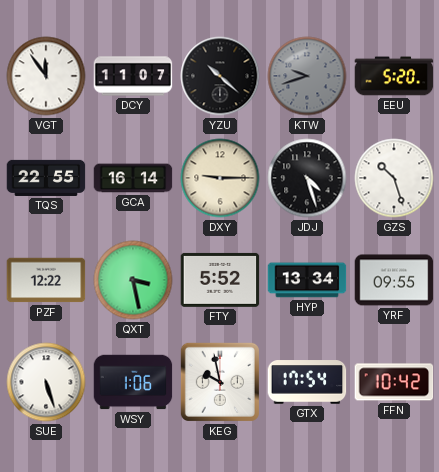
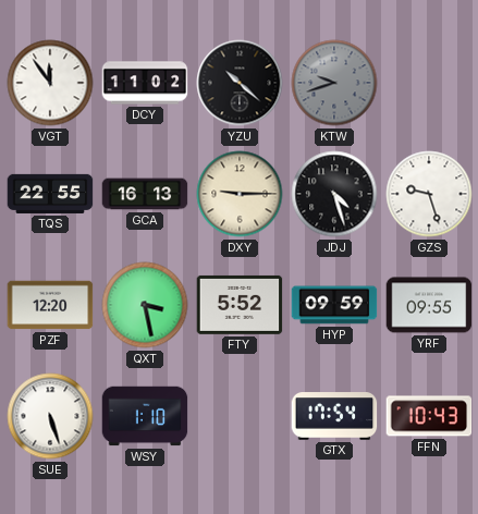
DCY: 11:07 -> 11:02 (145, 83)
EEU: 5:20 -> none (394, 76)
GCA: 16:14 -> 16:13 (145, 194)
GZS: 10:27 -> 9:27 (429, 194)
PZF: 12:22 -> 12:20 (50, 305)
HYP: 13:34 -> 09:59 (334, 305)
WSY: 1:06 -> 1:10 (145, 416)
KEG: 9:58 -> none (220, 382)
FFN: 10:42 -> 10:43 (429, 416)
